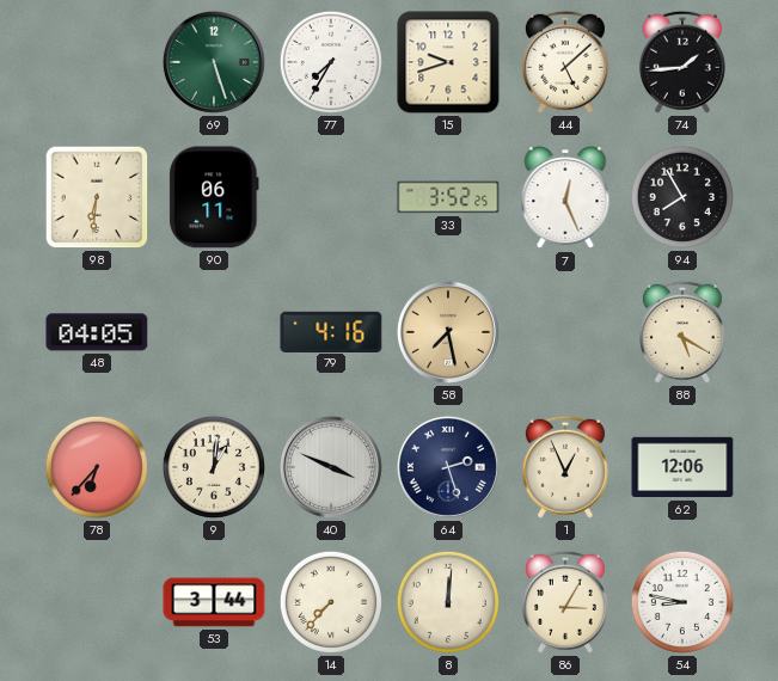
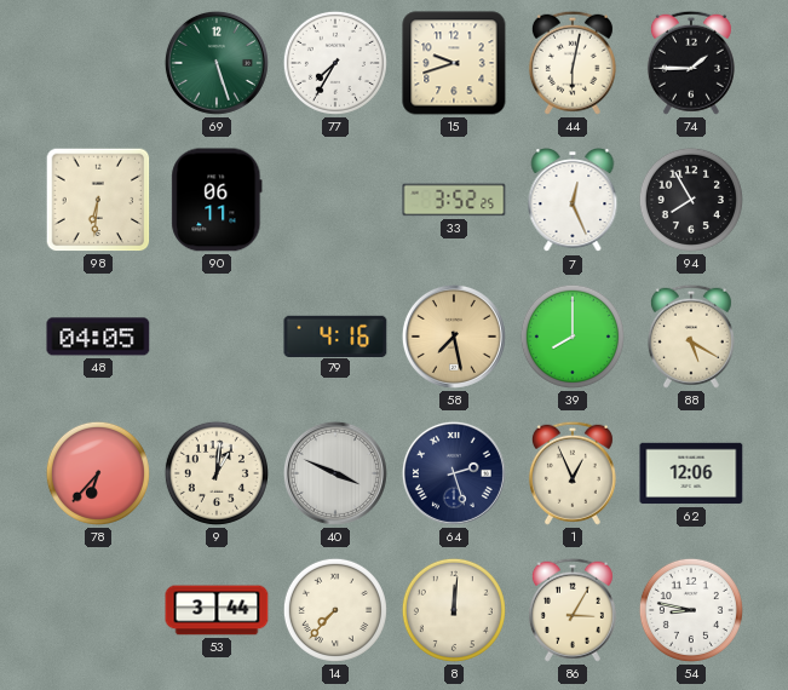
44: 5:08 -> 6:02 (573, 63)
74: 1:44 -> 1:45 (691, 63)
39: none -> 8:00 (573, 337)
